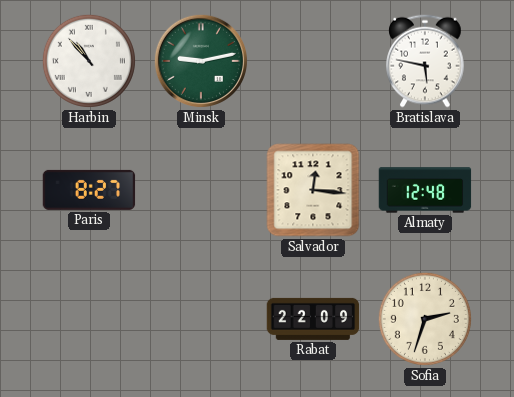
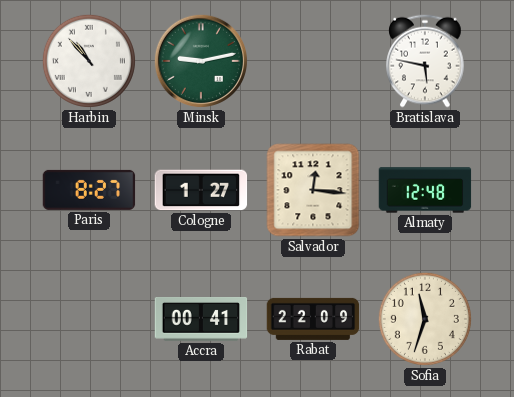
Cologne: none -> 1:27 (201, 190)
Accra: none -> 00:41 (201, 320)
Sofia: 2:33 -> 11:33 (425, 319)
